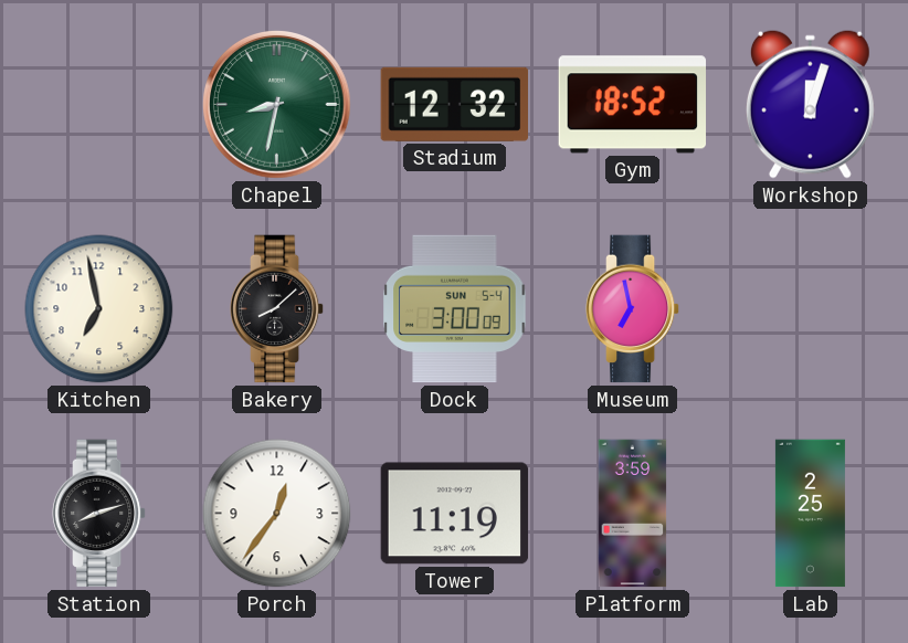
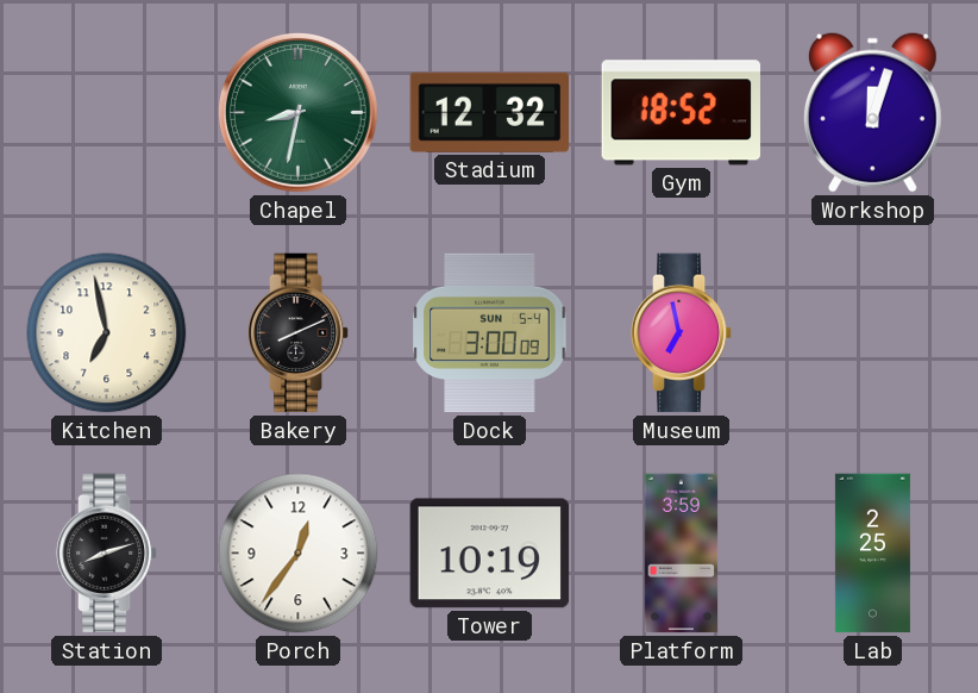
Bakery: 8:08 -> 8:11 (299, 333)
Tower: 11:19 -> 10:19 (490, 554)
